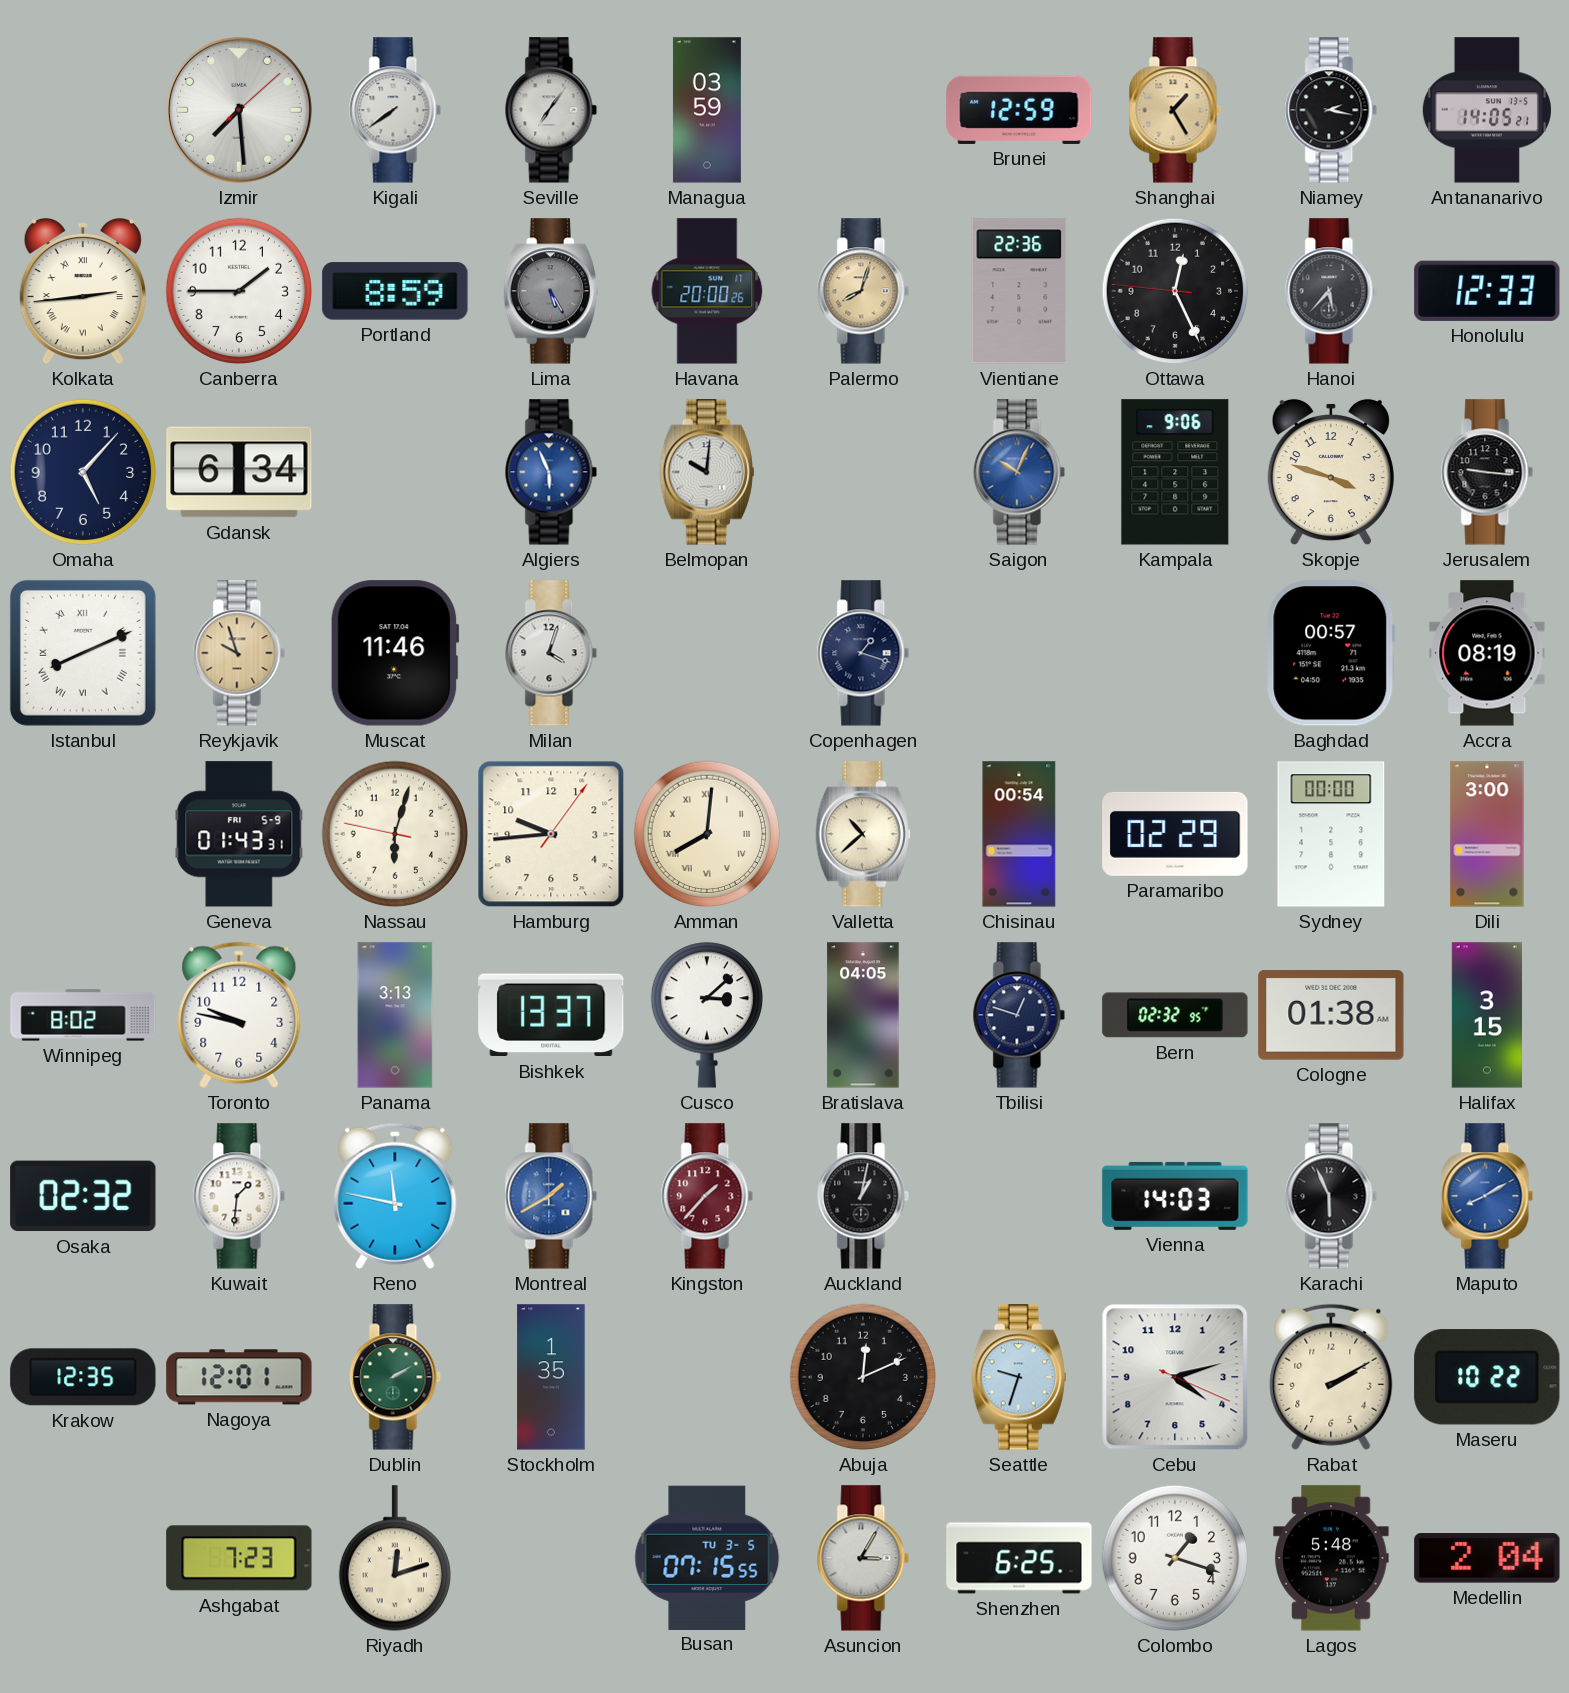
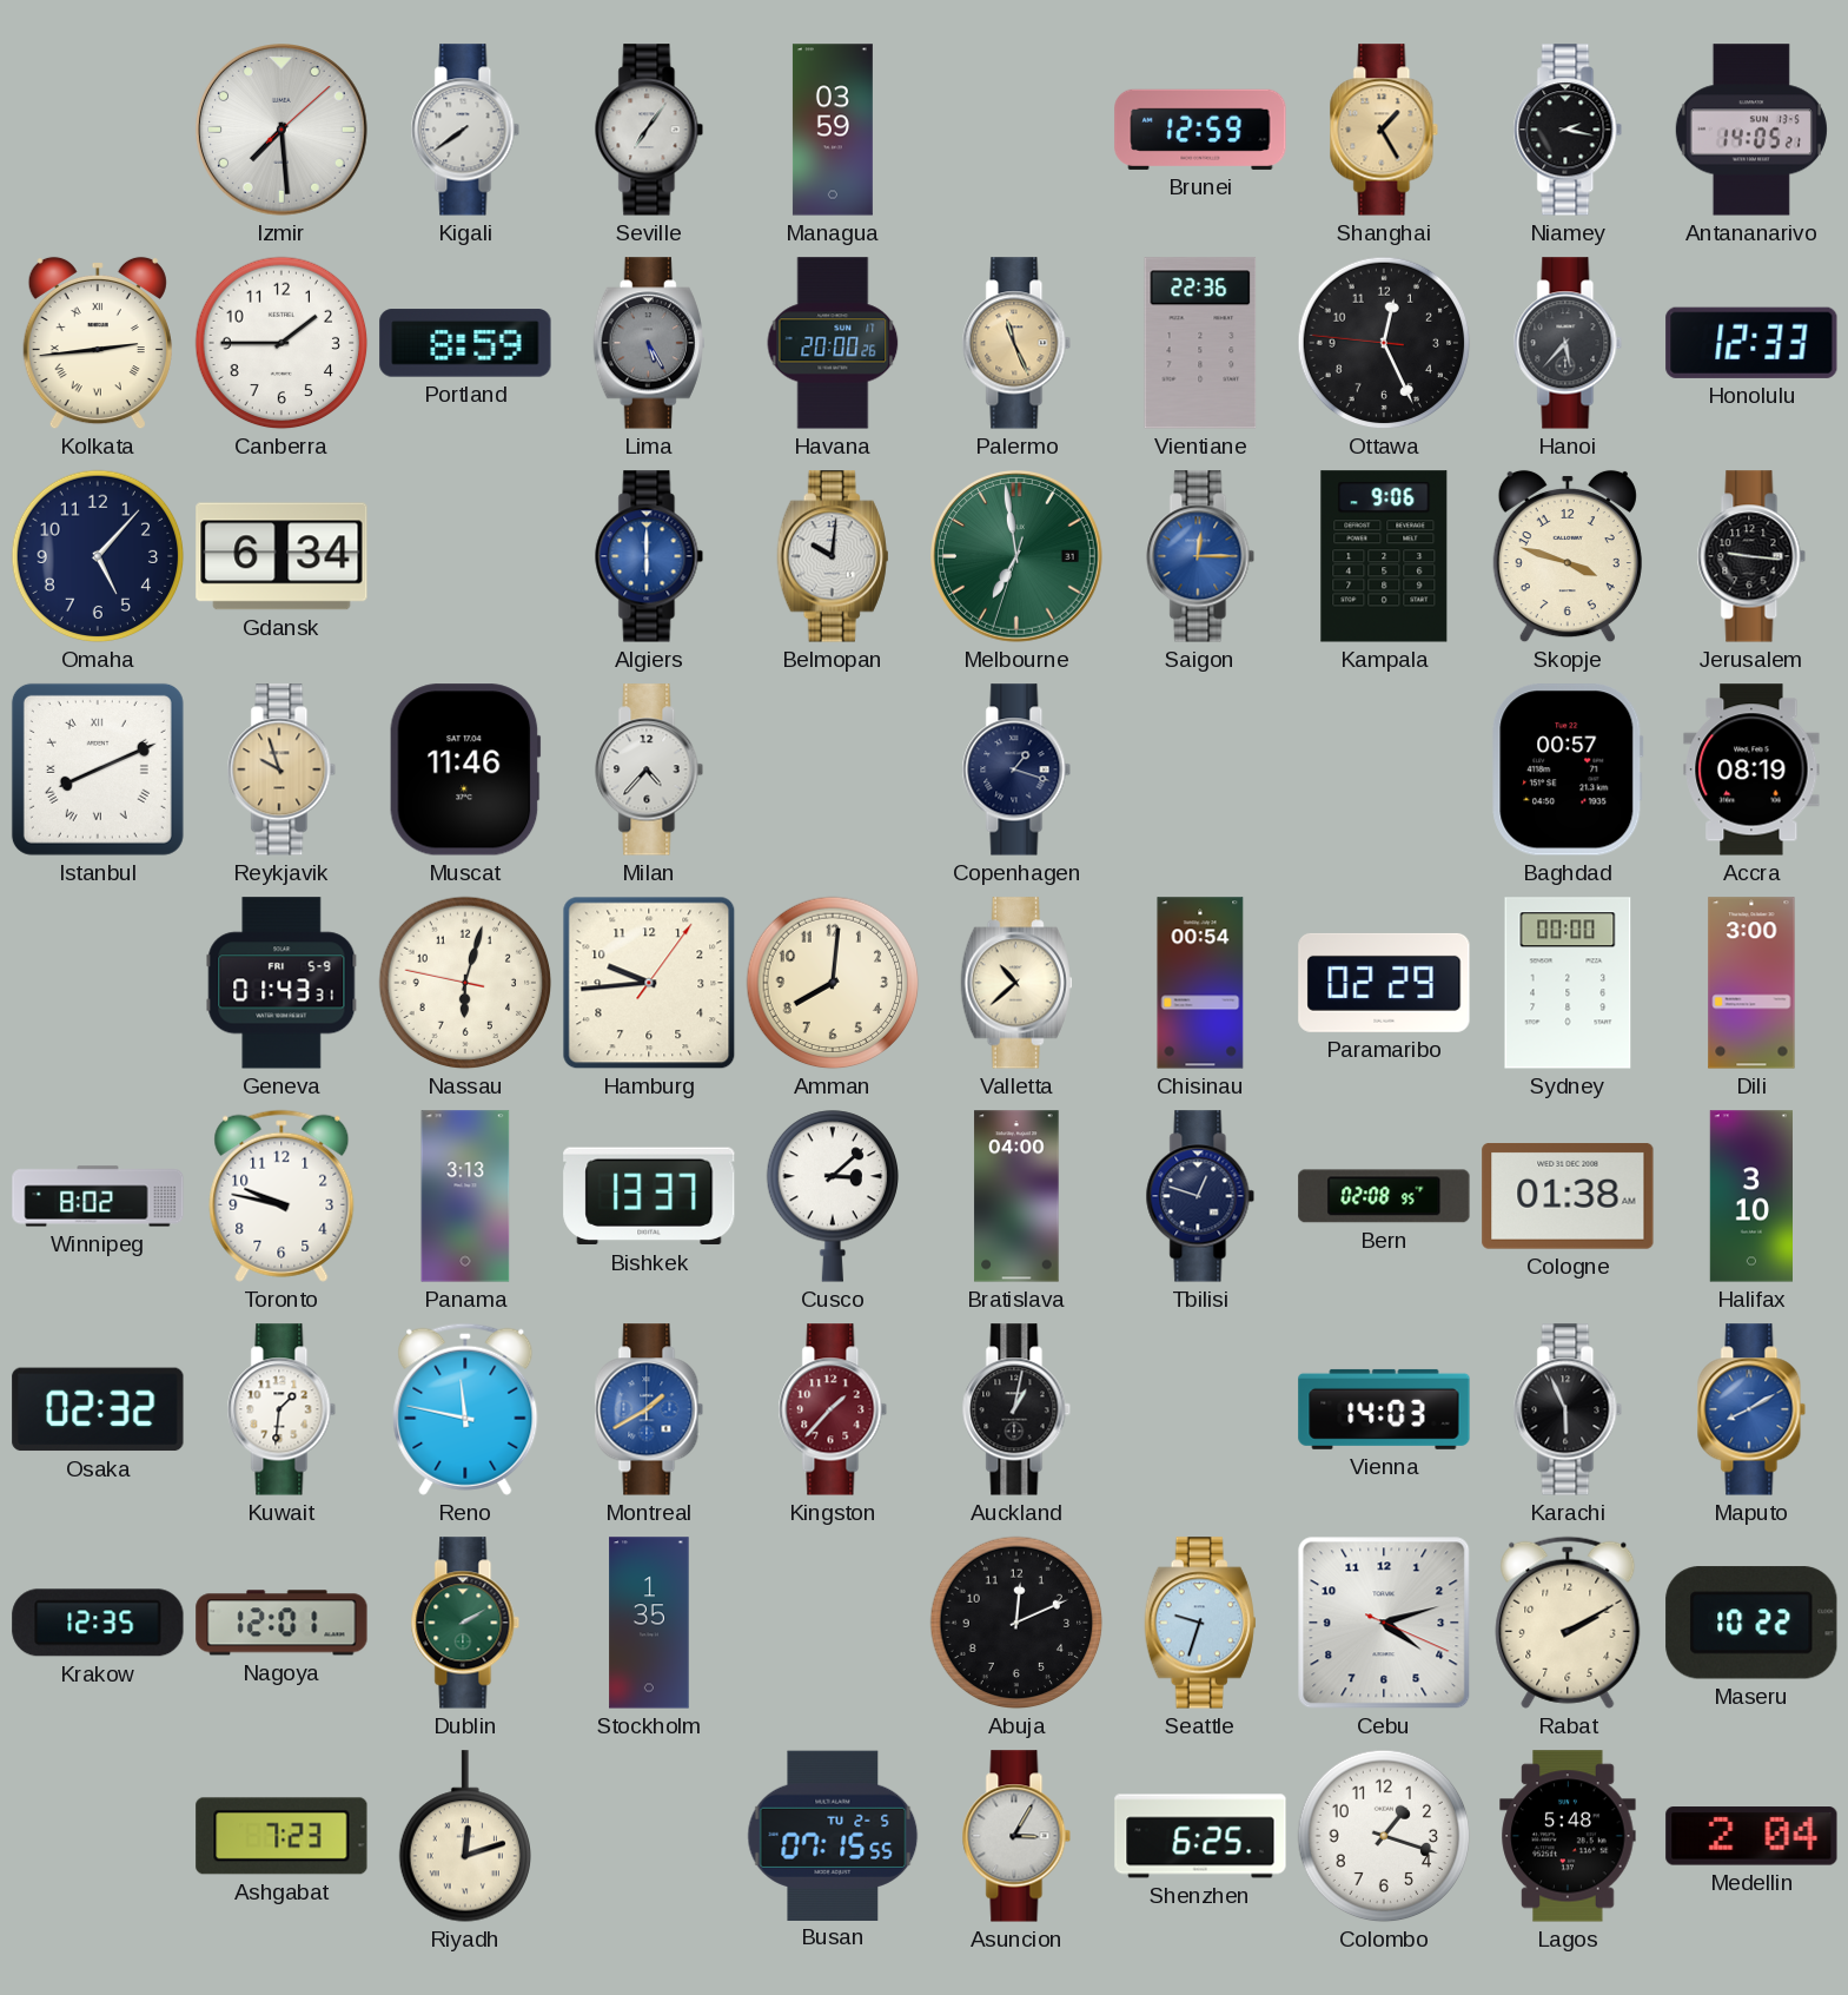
Palermo: 8:03 -> 11:26 (1016, 343)
Algiers: 5:56 -> 6:00 (649, 556)
Melbourne: none -> 6:58 (1018, 557)
Saigon: 10:04 -> 12:15 (1200, 556)
Milan: 4:03 -> 4:37 (649, 769)
Amman numerals: Roman -> Arabic (833, 983)
Bratislava: 04:05 -> 04:00 (1016, 1196)
Bern: 02:32 -> 02:08 (1384, 1196)
Halifax: 3:15 -> 3:10 (1750, 1196)
Busan date: TU 3-5 -> TU 2-5 (833, 1835)
